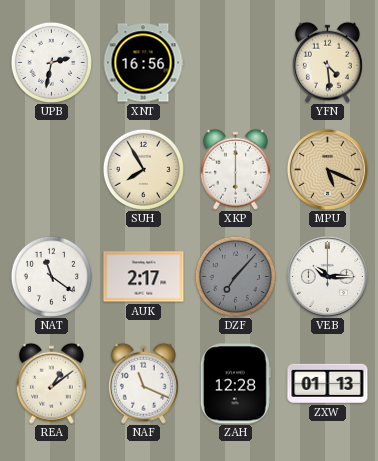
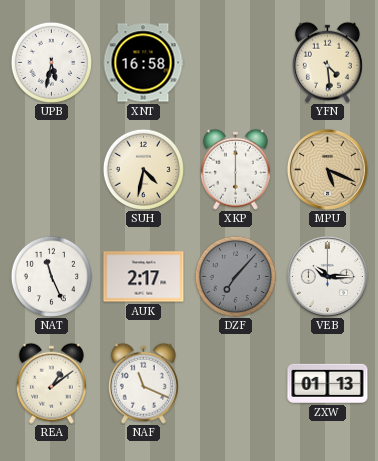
UPB: 2:32 -> 5:32 (51, 62)
XNT: 16:56 -> 16:58 (143, 63)
SUH: 7:55 -> 4:32 (143, 169)
NAT: 11:21 -> 11:26 (51, 276)
ZAH: 12:28 -> none (235, 384)
